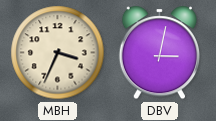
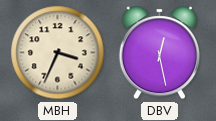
DBV: 3:02 -> 12:28 (159, 53)
